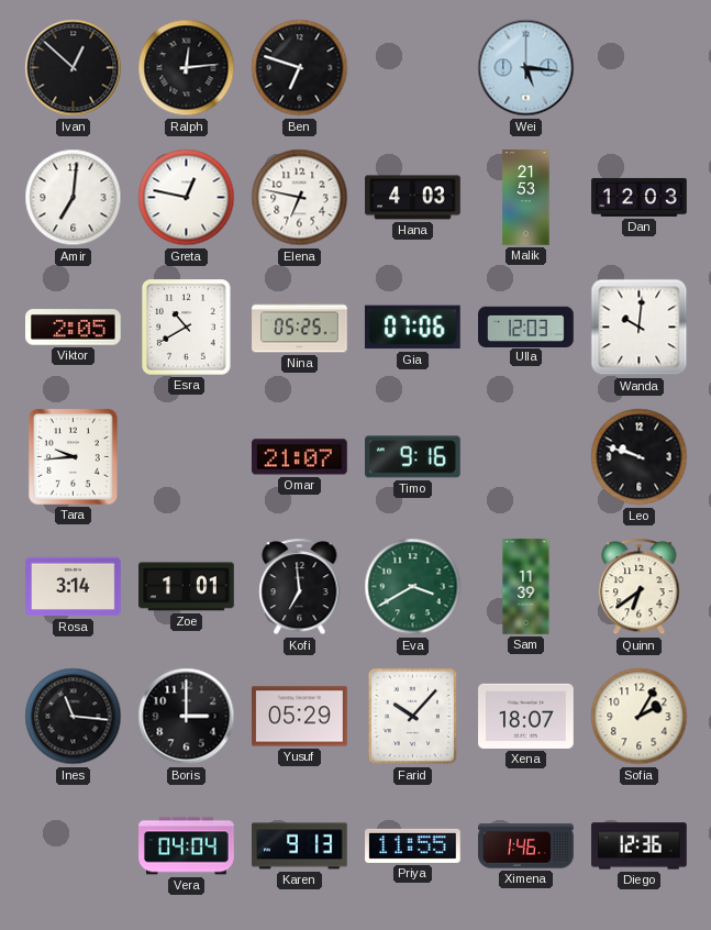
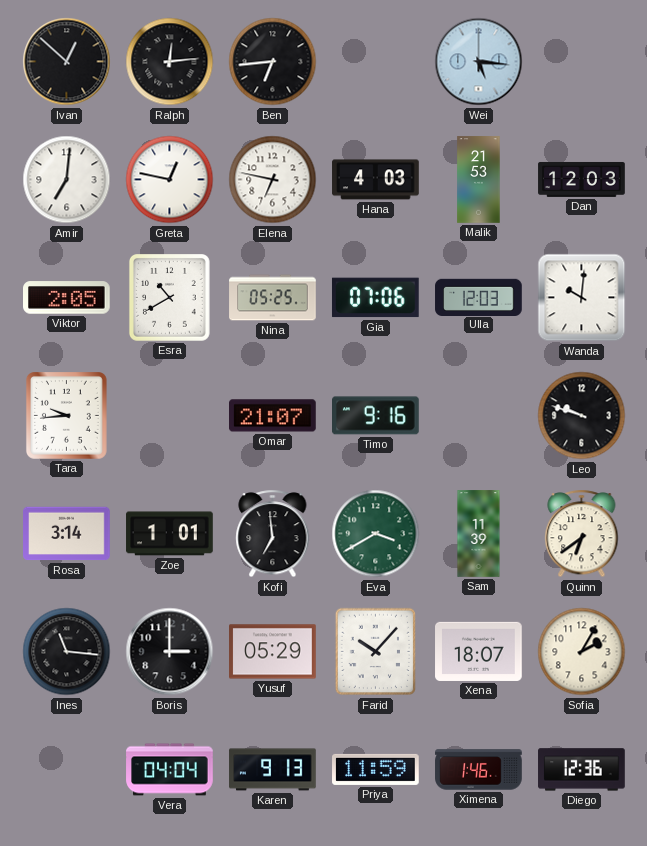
Ben: 6:48 -> 6:44 (273, 62)
Priya: 11:55 -> 11:59 (376, 769)
